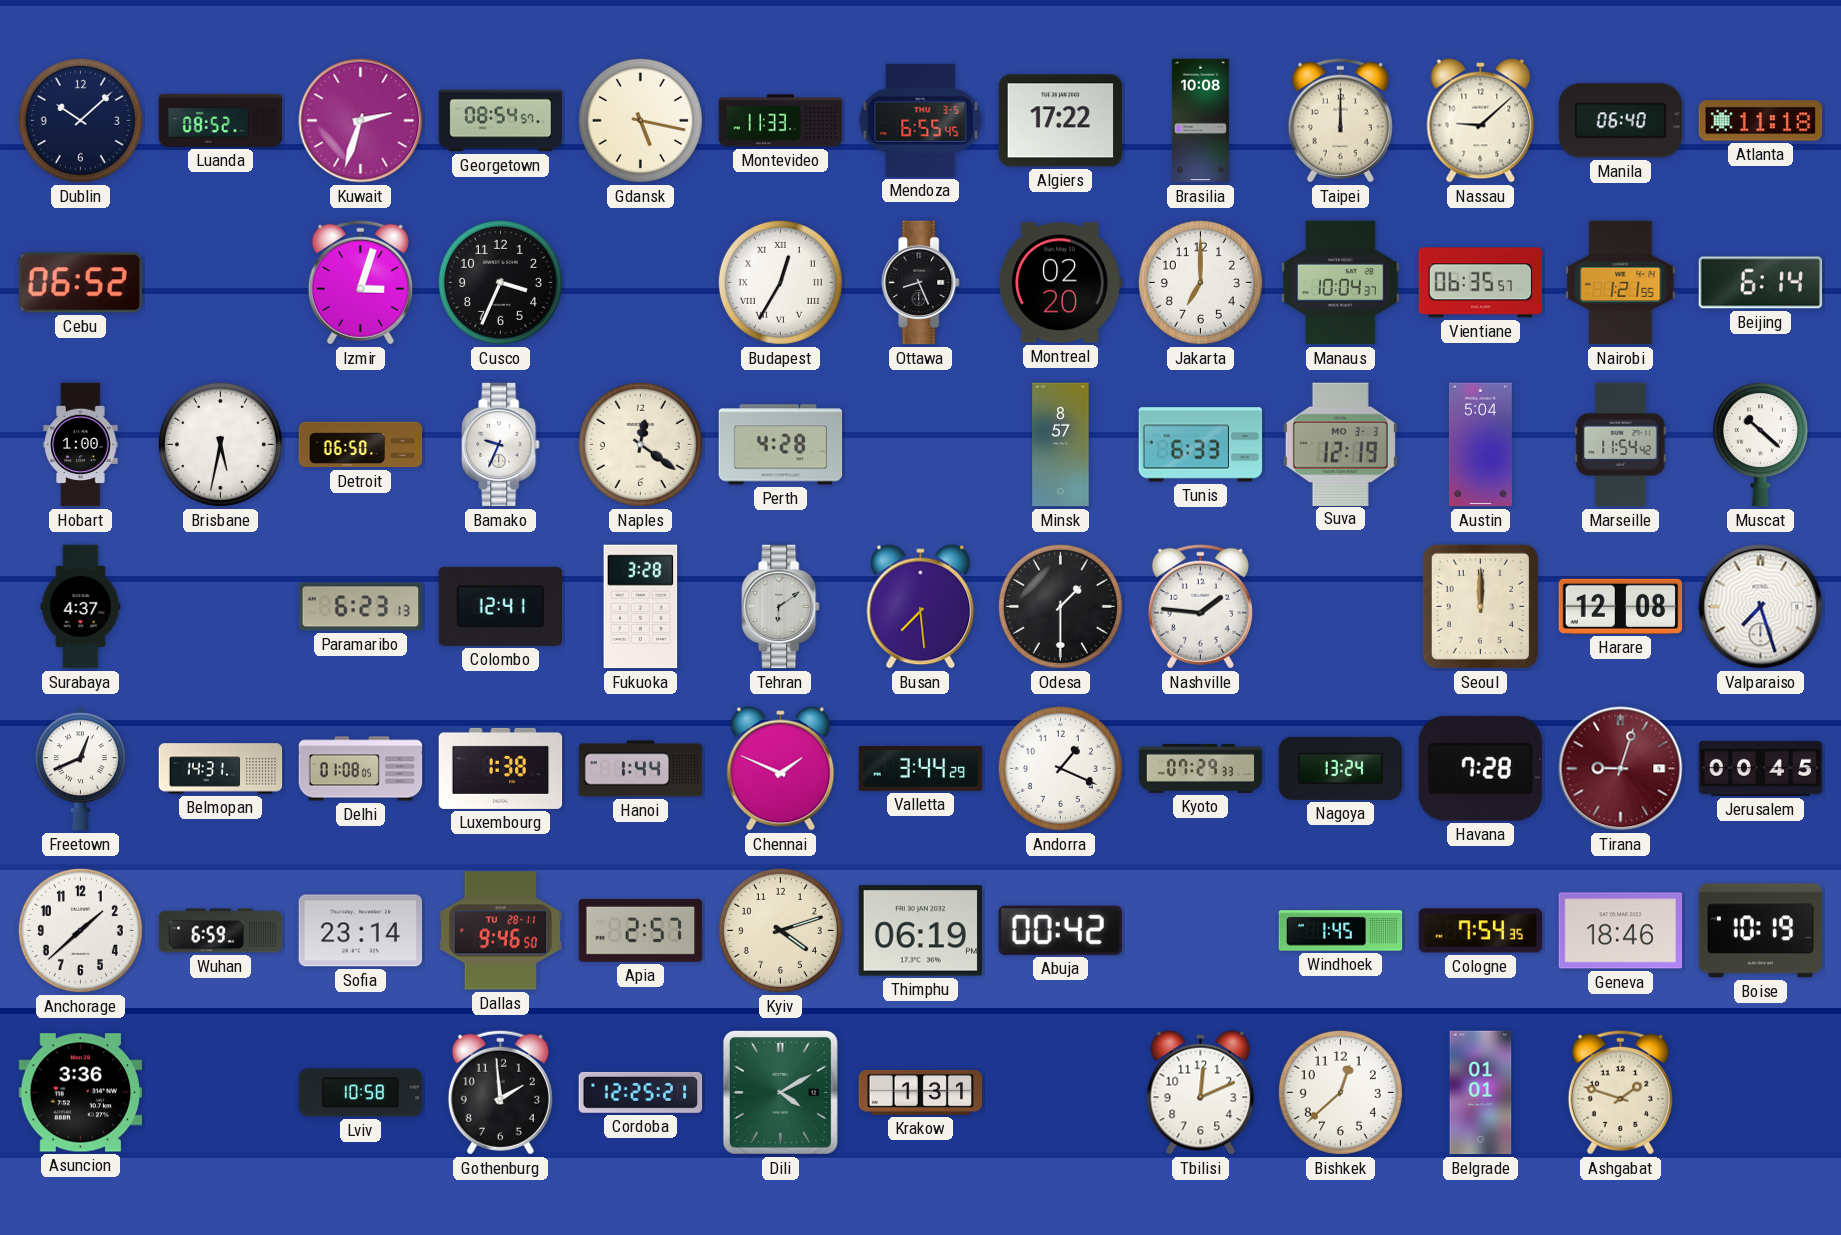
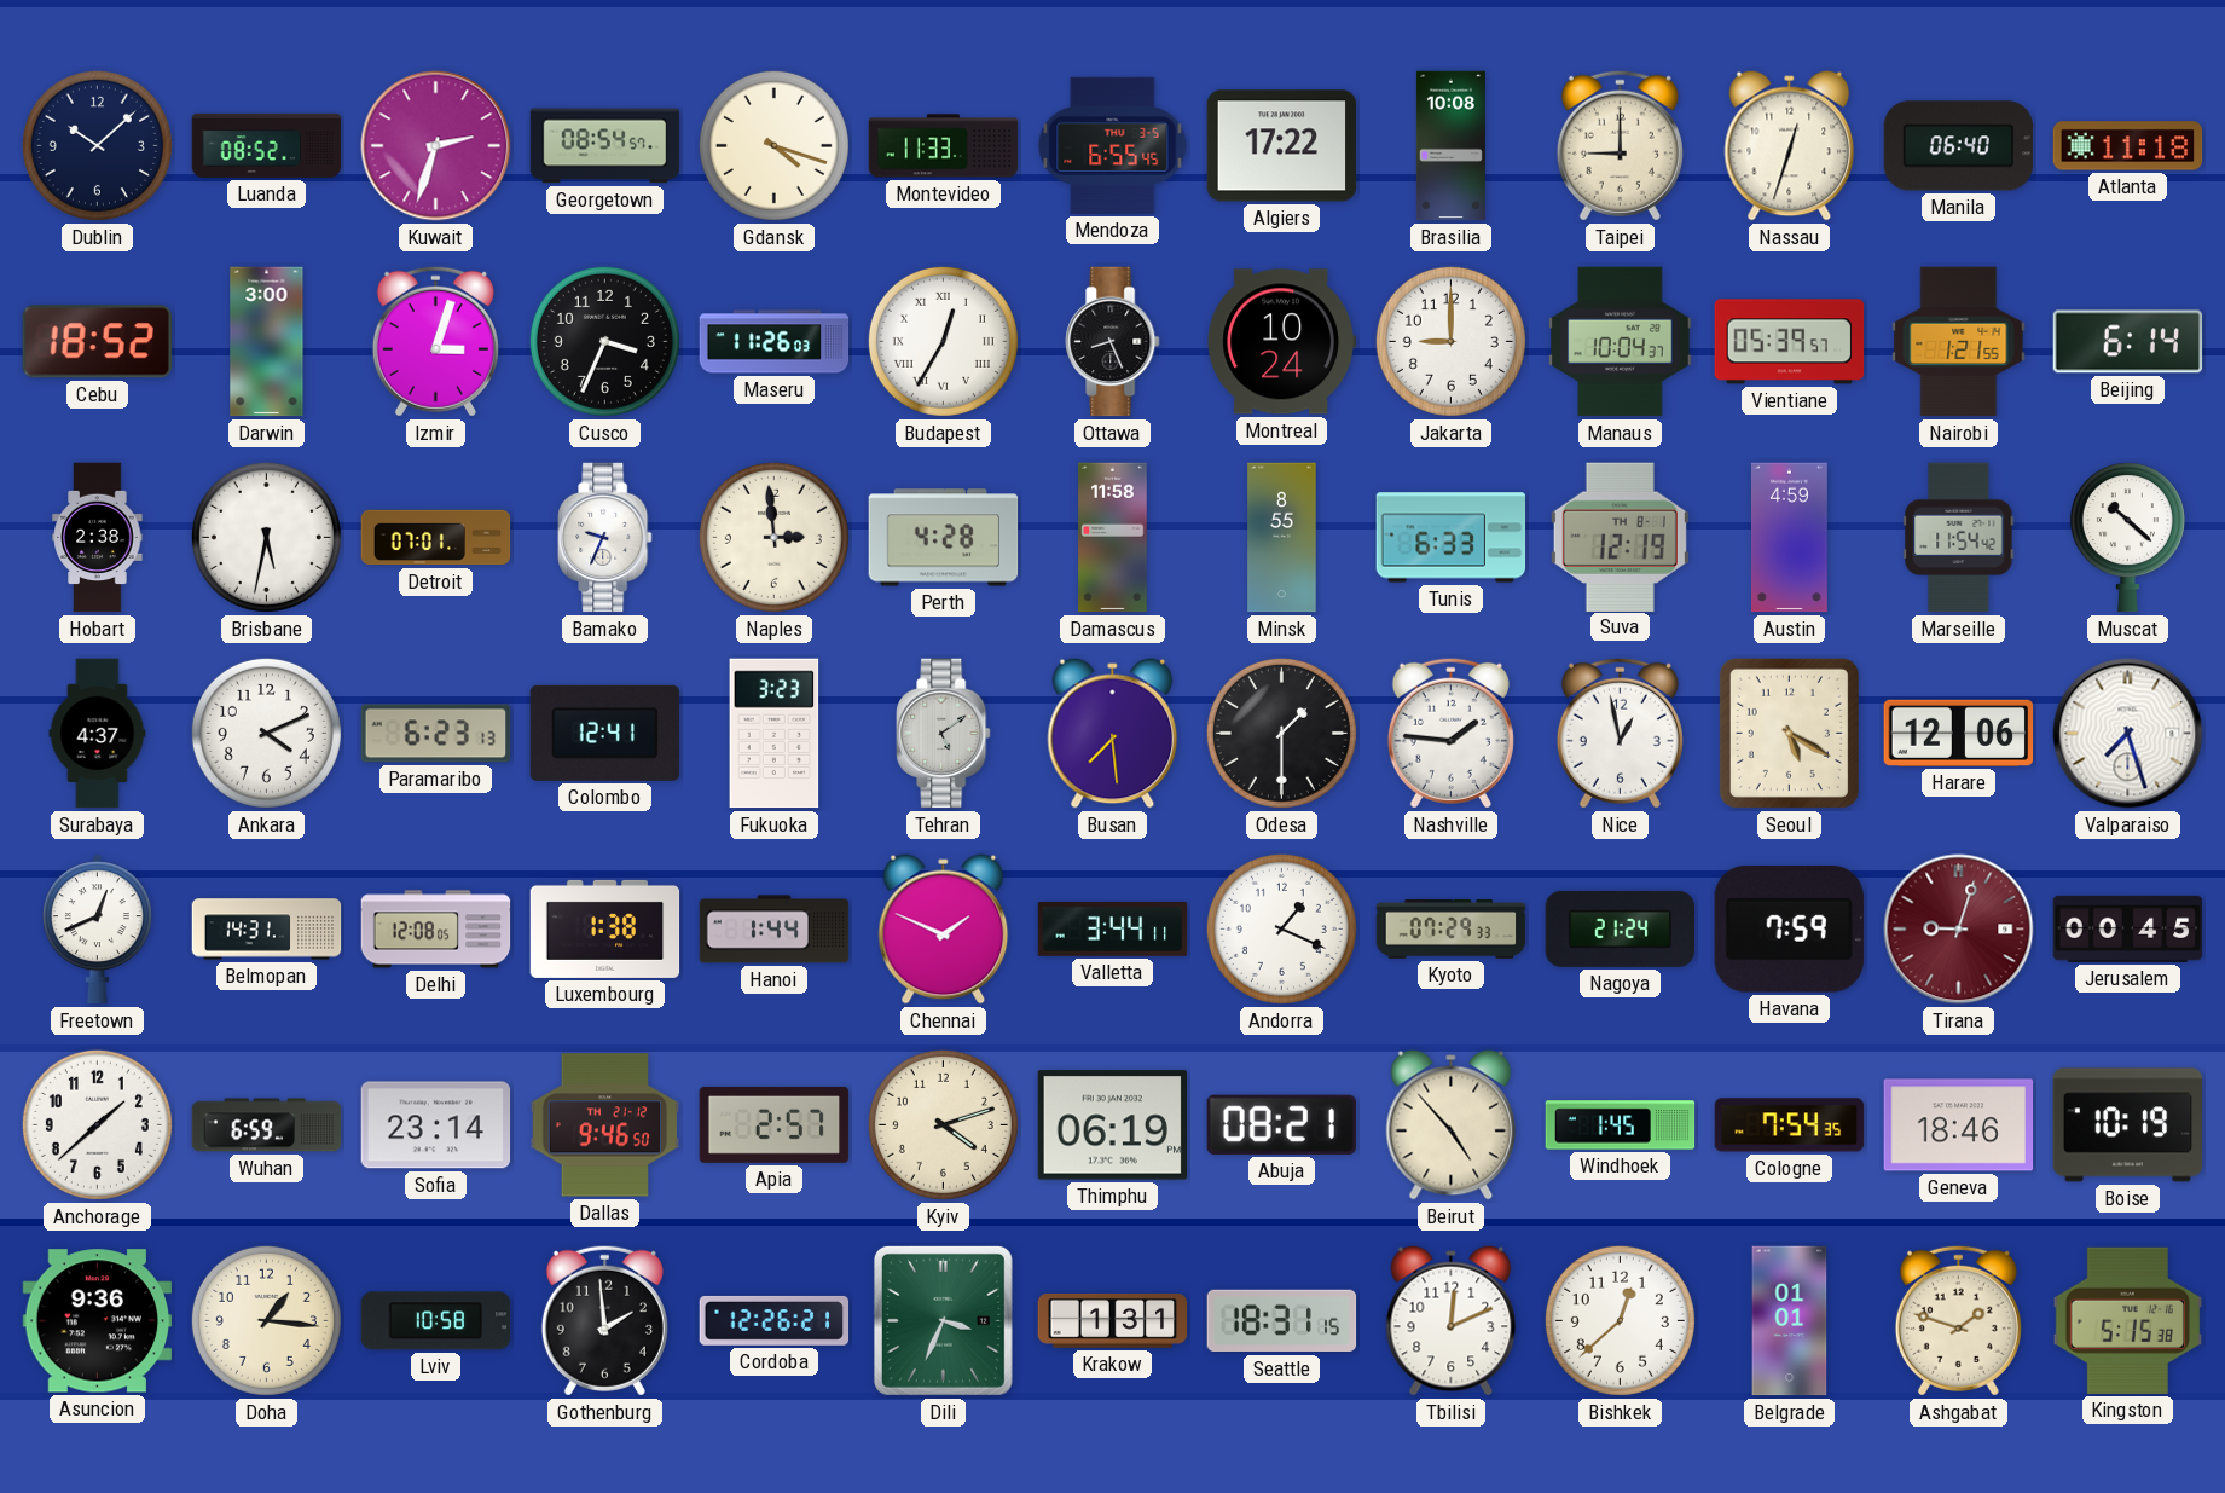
Gdansk: 5:17 -> 4:18 (773, 145)
Taipei: 12:00 -> 9:00 (1620, 145)
Nassau: 9:08 -> 12:33 (1790, 146)
Cebu: 06:52 -> 18:52 (97, 342)
Darwin: none -> 3:00 (267, 342)
Maseru: none -> 11:26 (775, 342)
Montreal: 02:20 -> 10:24 (1282, 342)
Jakarta: 7:00 -> 9:00 (1450, 341)
Vientiane: 06:35 -> 05:39 (1790, 342)
Hobart: 1:00 -> 2:38 (98, 538)
Detroit: 06:50 -> 07:01 (436, 538)
Naples: 12:21 -> 2:59 (773, 537)
Damascus: none -> 11:58 (1113, 538)
Minsk: 8:57 -> 8:55 (1282, 538)
Suva date: MO 3-3 -> TH 8-1 (1620, 537)
Austin: 5:04 -> 4:59 (1790, 538)
Ankara: none -> 4:11 (266, 733)
Fukuoka: 3:28 -> 3:23 (775, 734)
Tehran: 6:09 -> 5:09 (944, 734)
Nice: none -> 12:58 (1620, 733)
Seoul: 12:00 -> 5:20 (1789, 733)
Harare: 12:08 -> 12:06 (1959, 733)
Delhi: 01:08 -> 12:08 (436, 930)
Valletta: 3:44:29 -> 3:44:11 (1113, 928)
Nagoya: 13:24 -> 21:24 (1621, 928)
Havana: 7:28 -> 7:59 (1789, 928)
Dallas date: TU 28-11 -> TH 21-12 (605, 1125)
Abuja: 00:42 -> 08:21 (1281, 1124)
Beirut: none -> 4:53 (1452, 1125)
Asuncion: 3:36 -> 9:36 (98, 1321)
Doha: none -> 1:16 (266, 1320)
Cordoba: 12:25 -> 12:26 (775, 1320)
Dili: 4:10 -> 3:34 (943, 1320)
Seattle: none -> 18:31 (1282, 1321)
Kingston: none -> 5:15 (2128, 1320)
